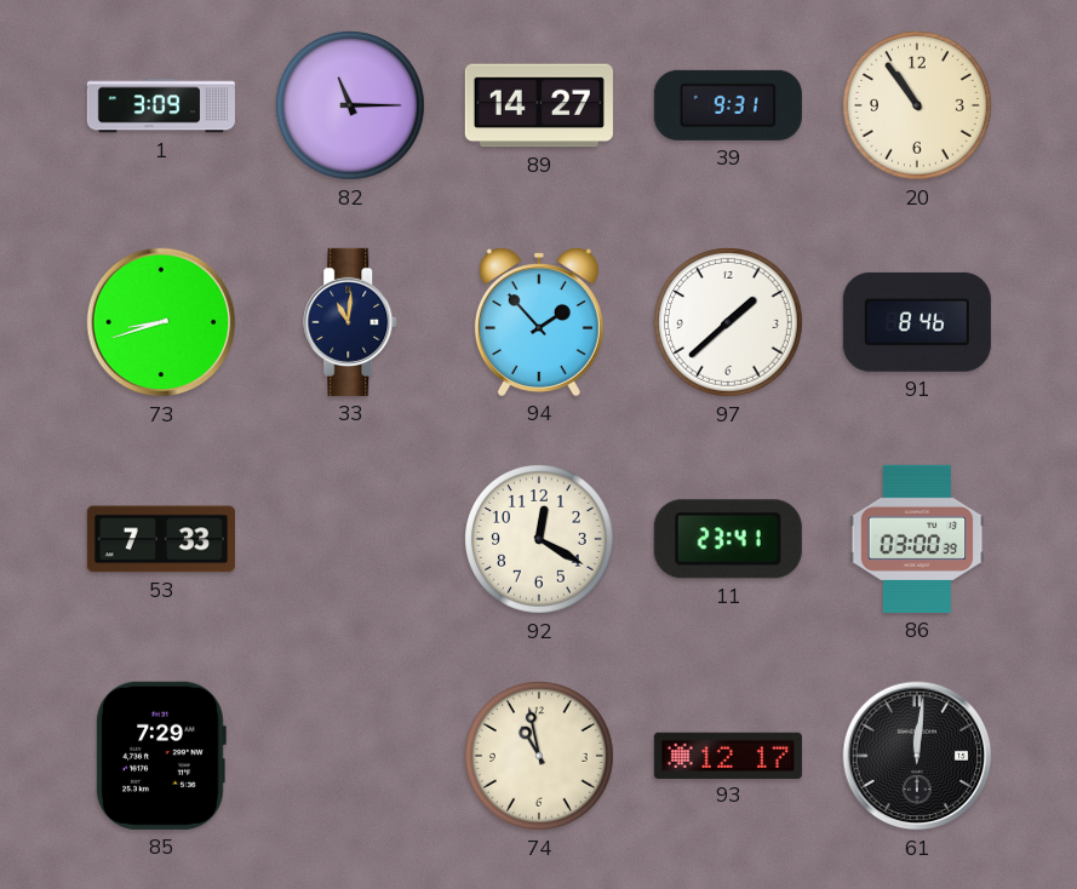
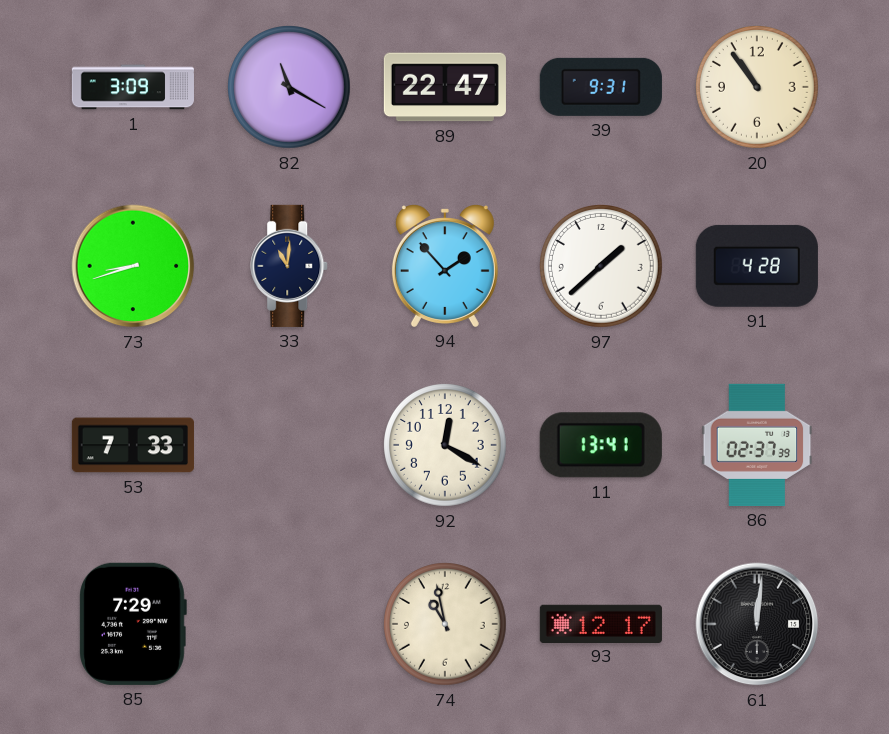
82: 11:15 -> 11:20 (290, 88)
89: 14:27 -> 22:47 (445, 87)
91: 8:46 -> 4:28 (757, 266)
11: 23:41 -> 13:41 (601, 445)
86: 03:00 -> 02:37 (757, 445)
